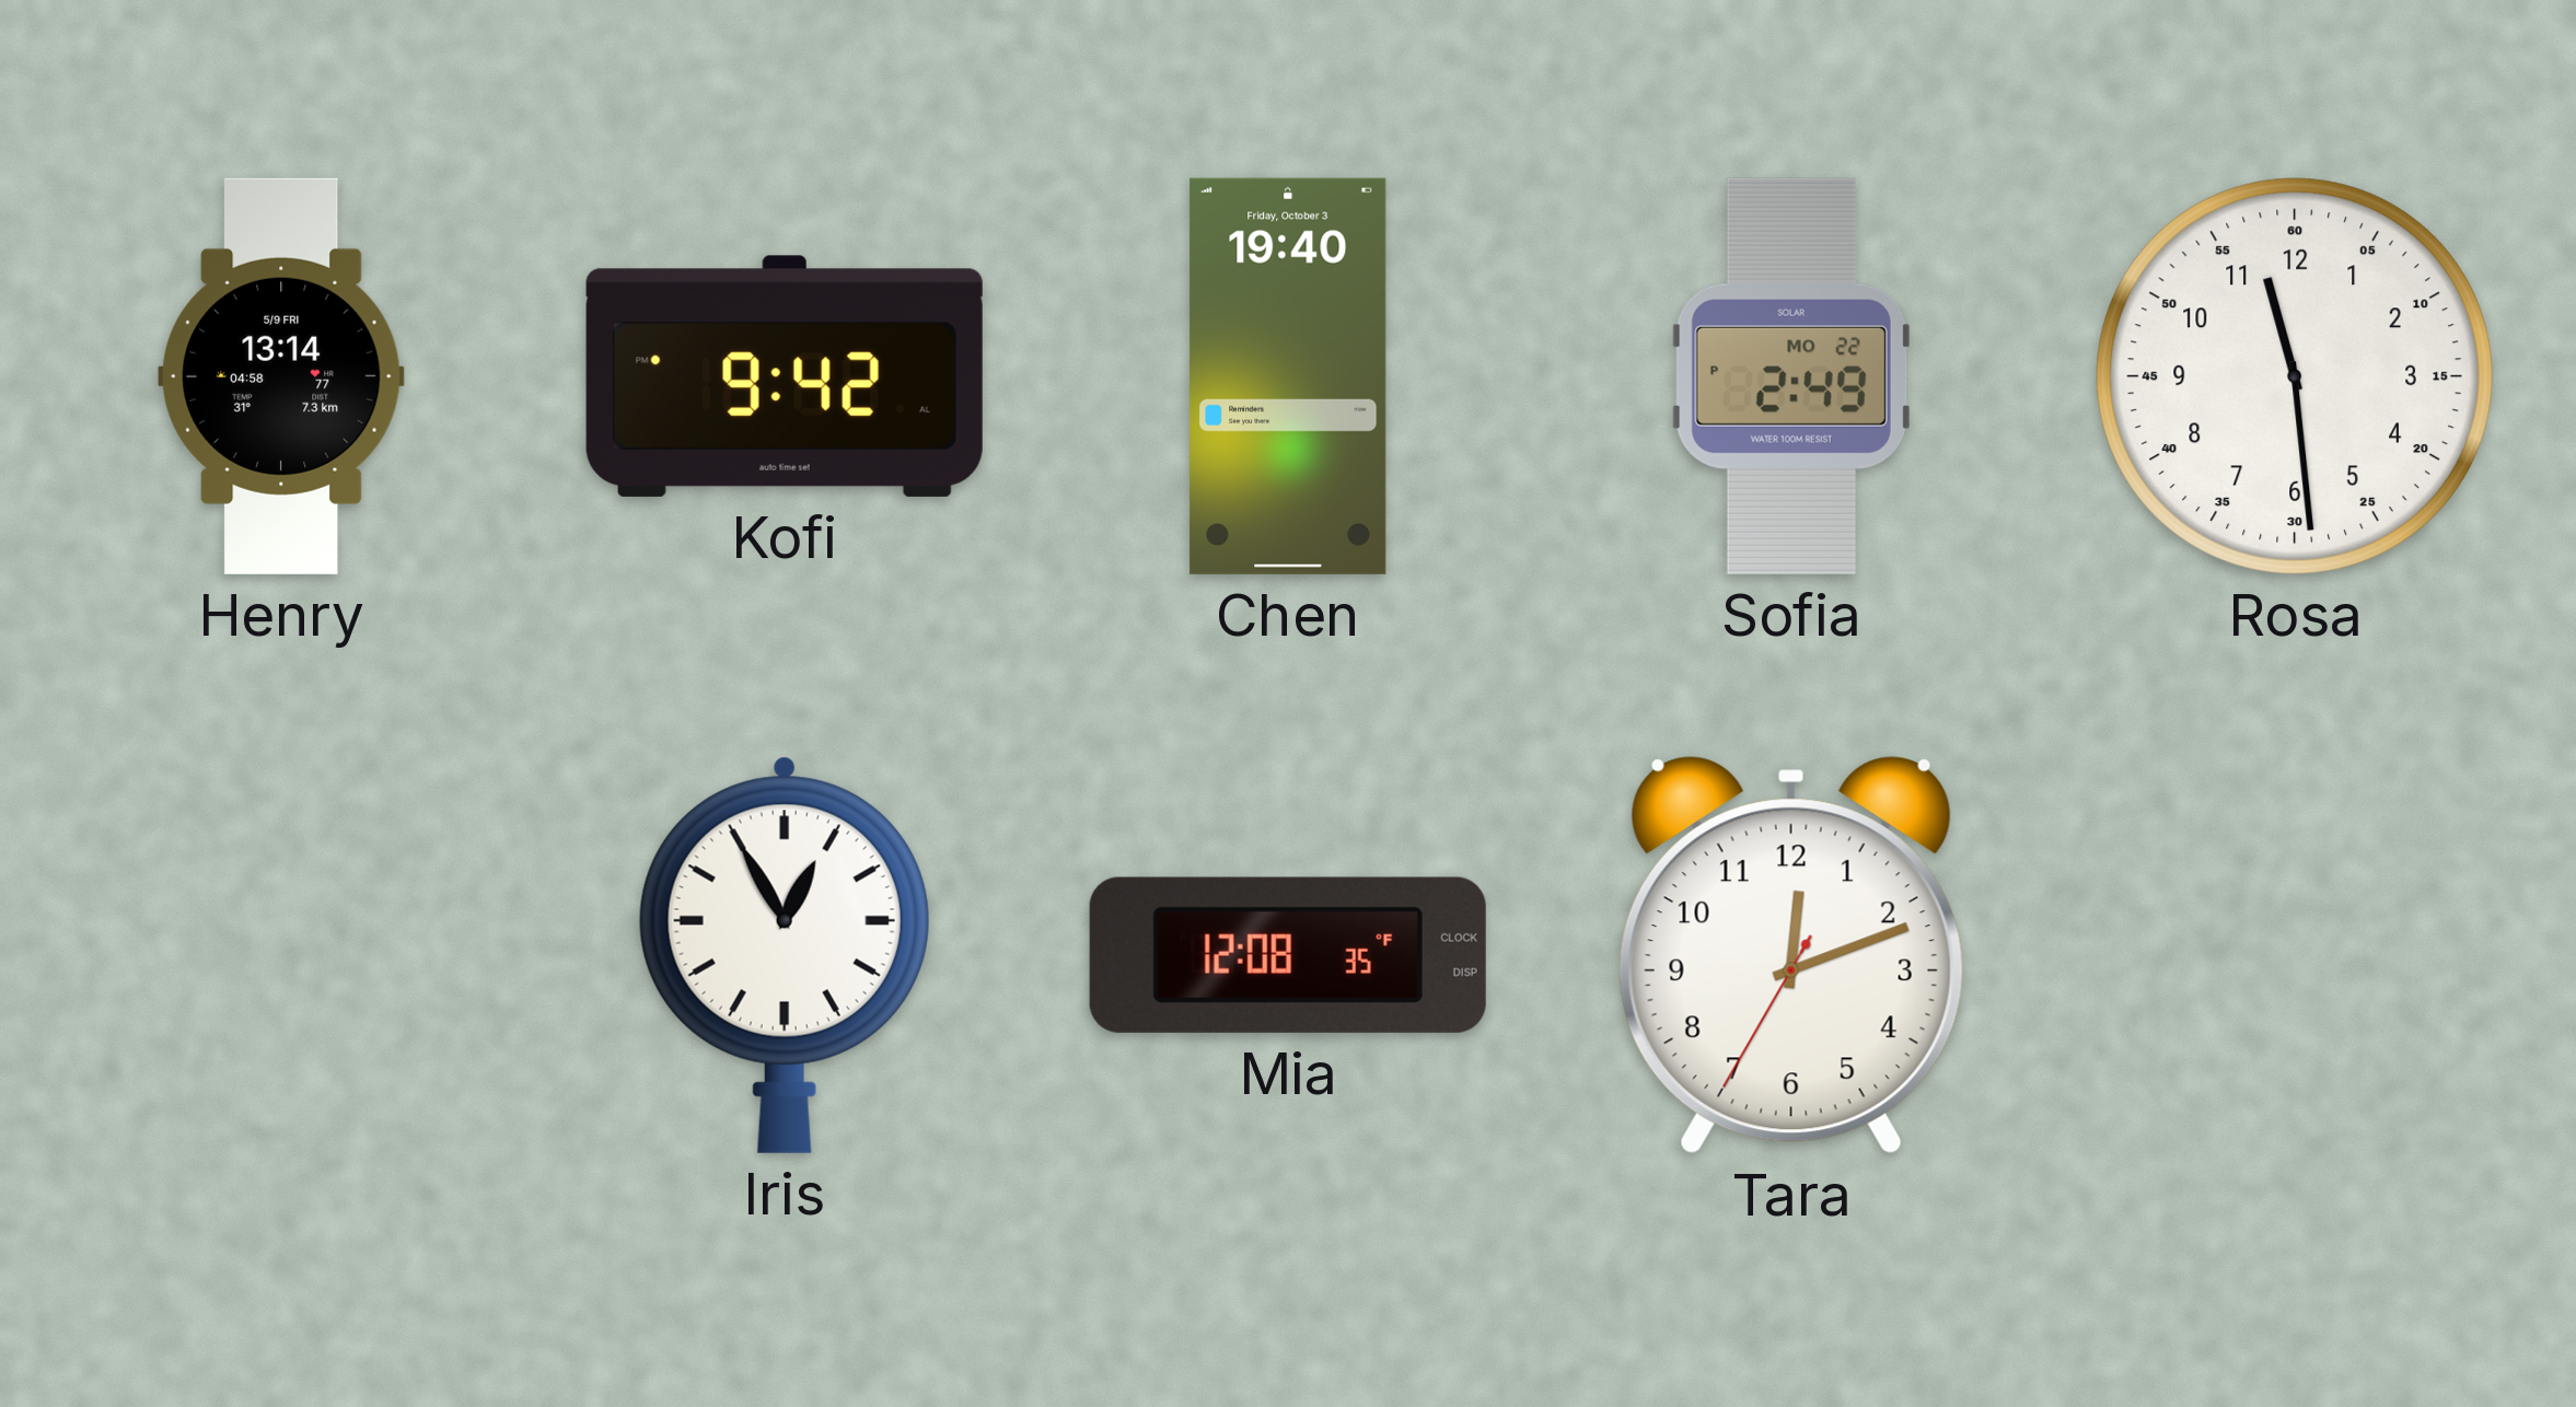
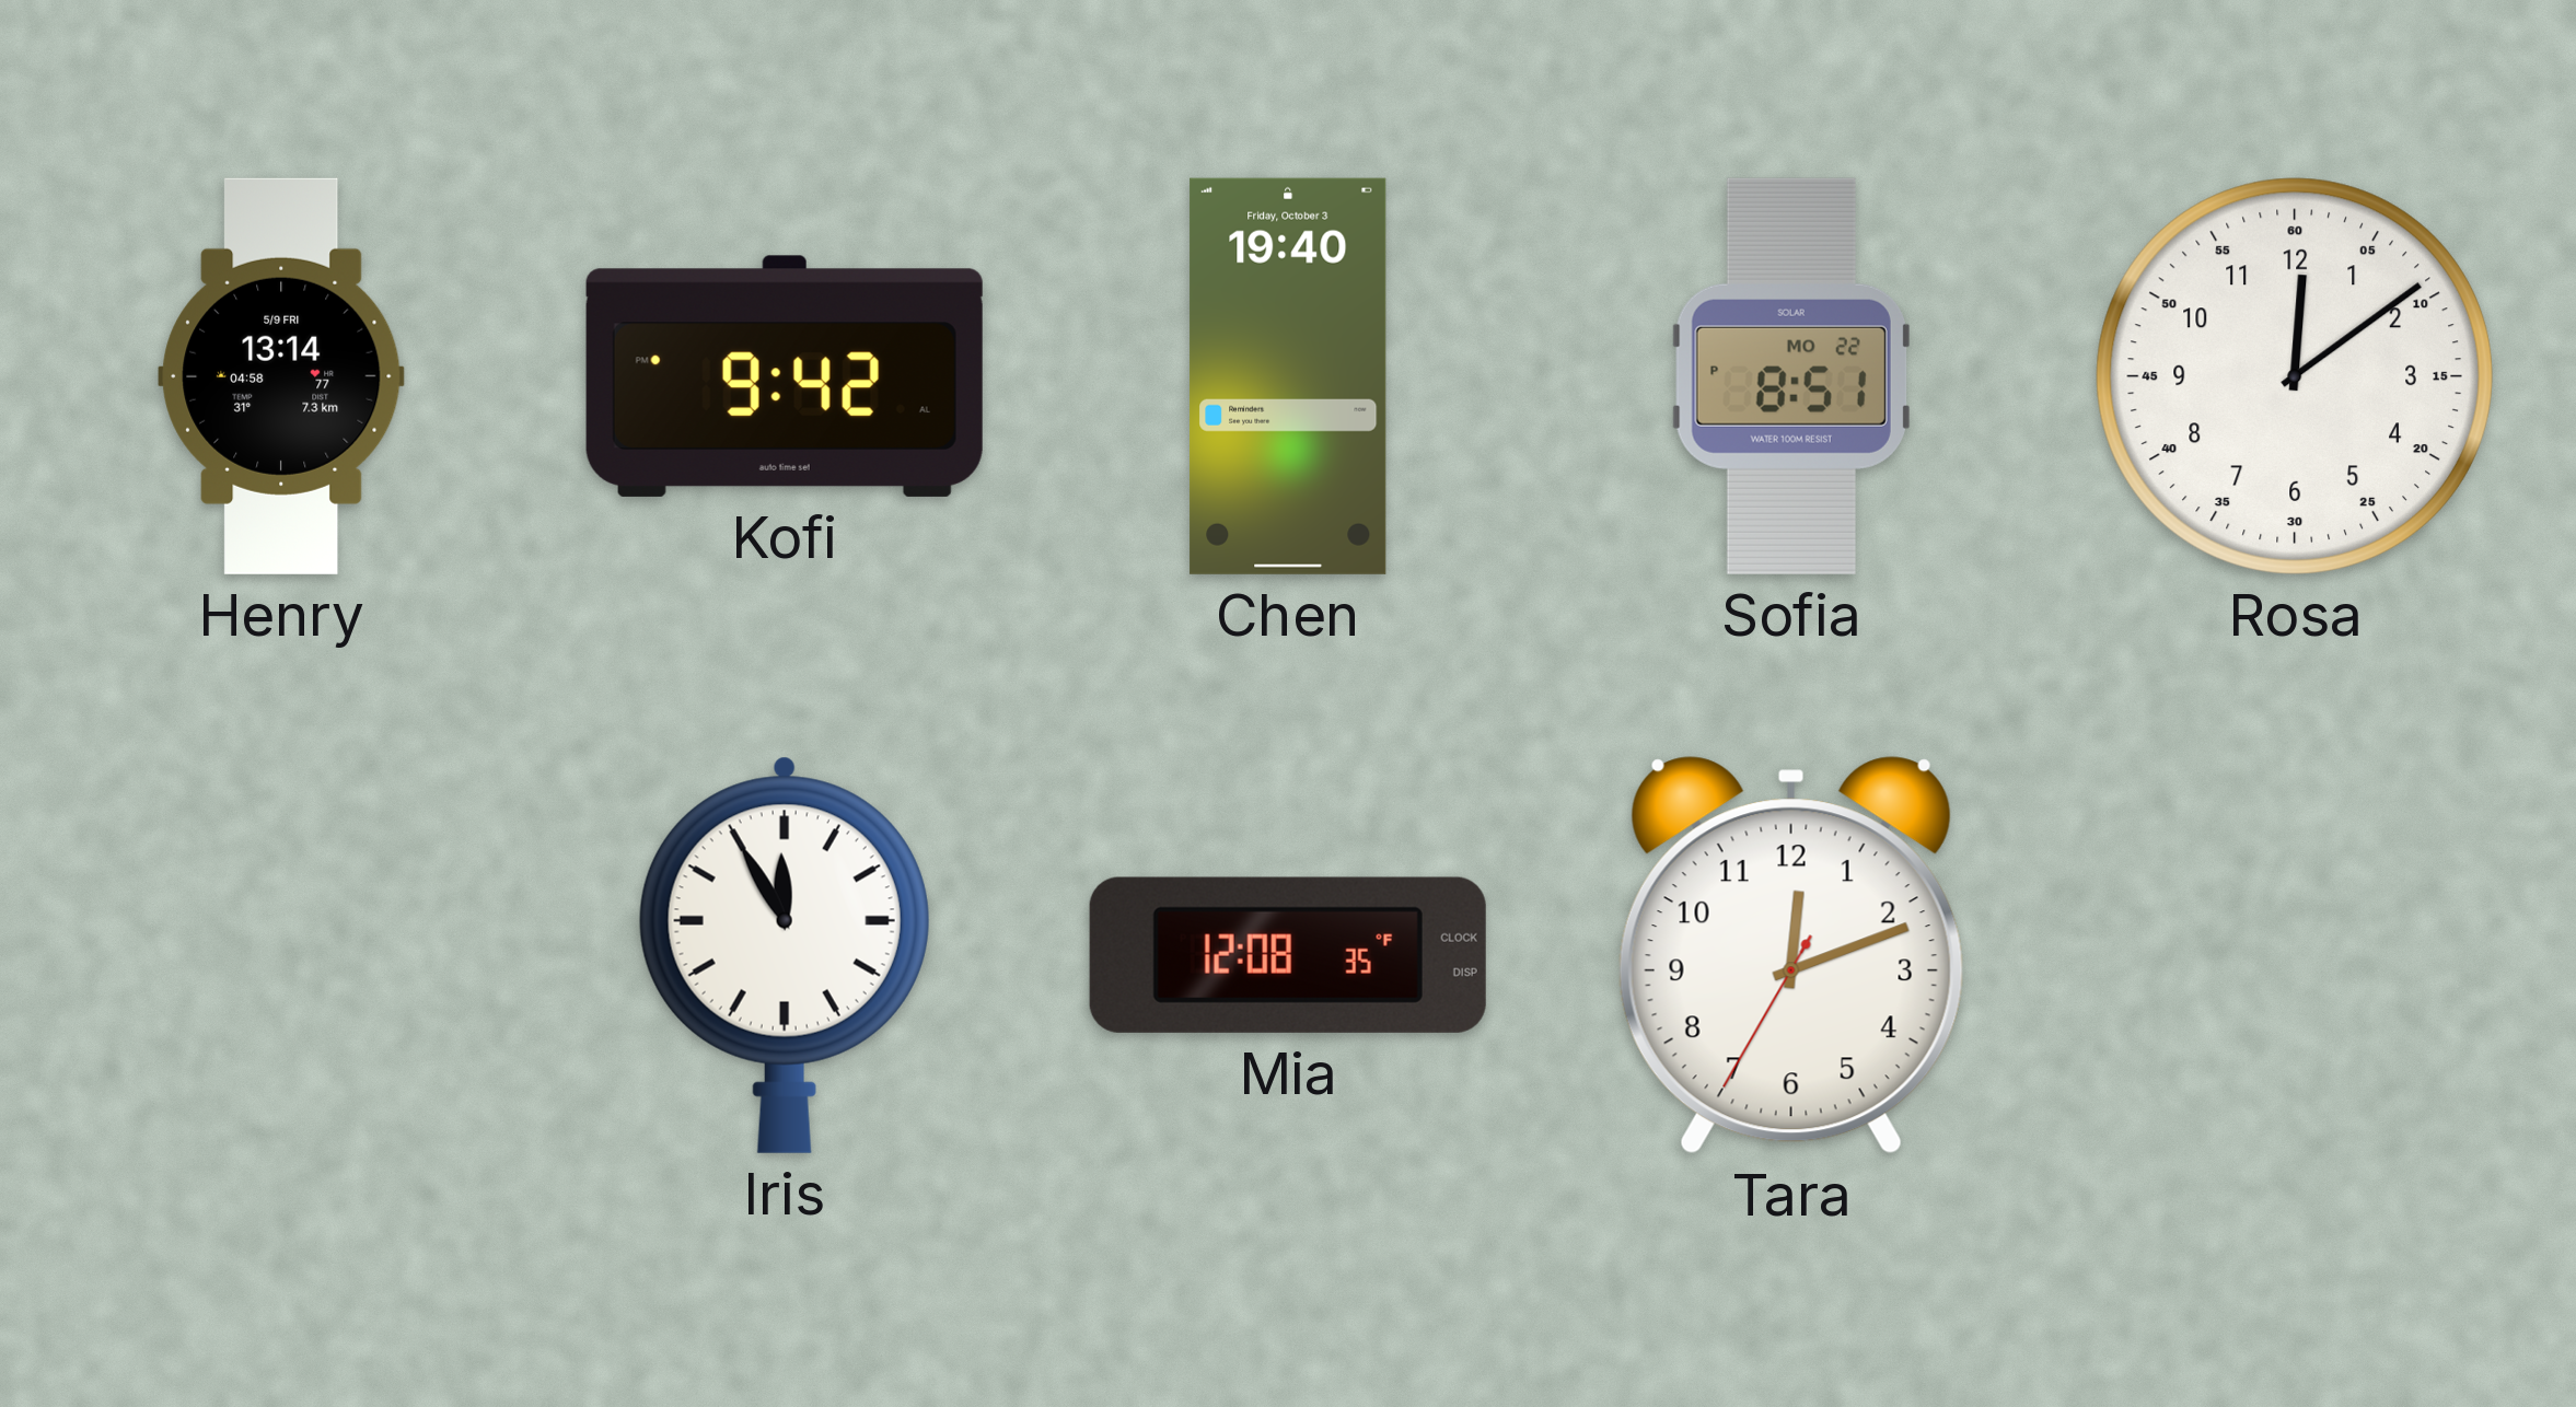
Sofia: 2:49 -> 8:51 (1791, 376)
Rosa: 11:29 -> 12:09 (2295, 376)
Iris: 12:55 -> 11:55 (785, 955)
